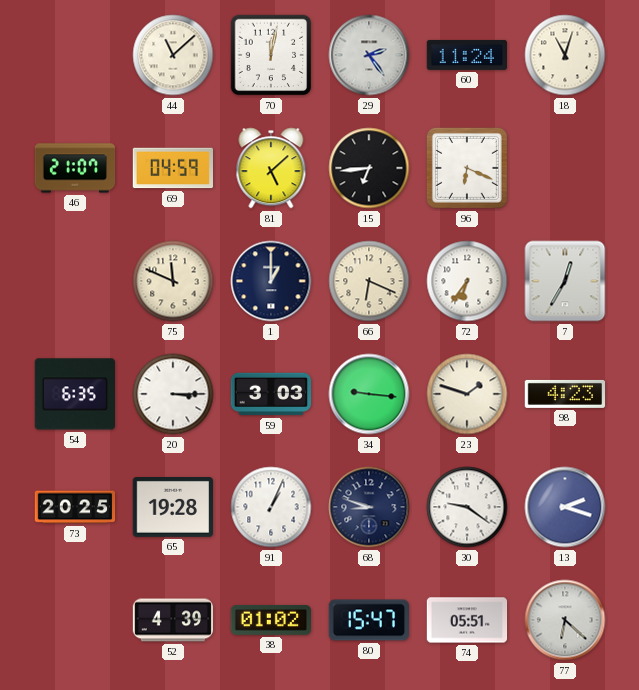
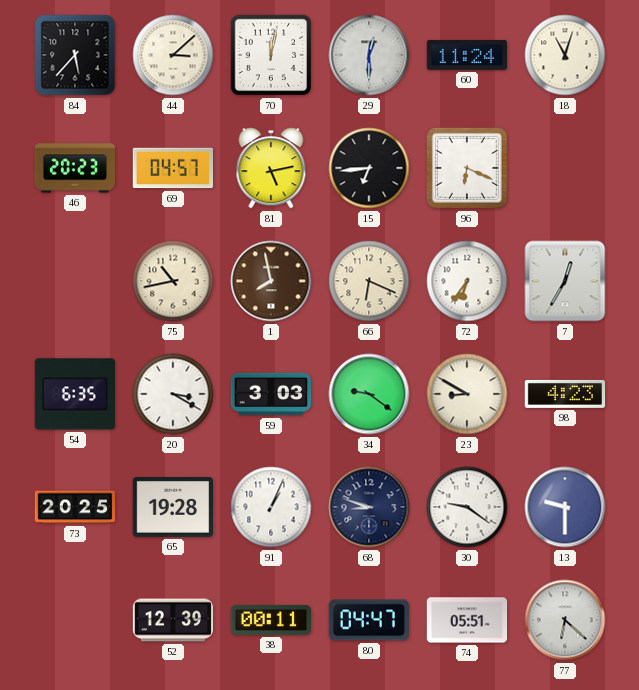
84: none -> 5:37 (75, 55)
44: 11:08 -> 3:08 (173, 55)
29: 2:24 -> 12:30 (369, 55)
46: 21:07 -> 20:23 (75, 168)
69: 04:59 -> 04:57 (172, 168)
81: 5:08 -> 5:13 (271, 168)
75: 11:49 -> 10:43 (173, 281)
1: 1:00 -> 7:58 (271, 281)
1 dial: navy -> brown (271, 281)
20: 3:15 -> 3:20 (173, 394)
34: 9:16 -> 9:21 (369, 394)
23: 1:48 -> 8:50 (467, 394)
13: 2:18 -> 9:30 (565, 507)
52: 4:39 -> 12:39 (173, 620)
38: 01:02 -> 00:11 (270, 620)
80: 15:47 -> 04:47 (368, 620)
